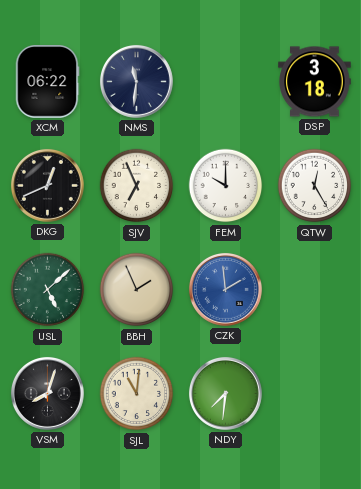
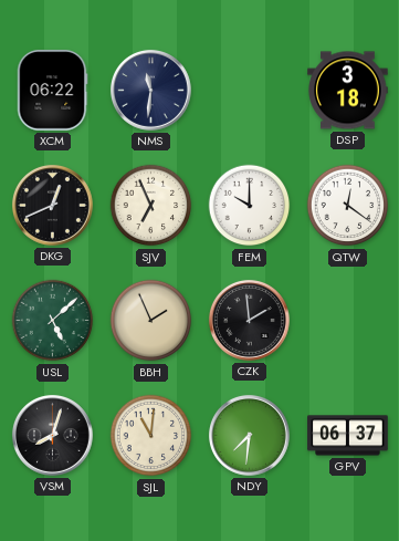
QTW: 12:25 -> 12:21 (348, 206)
CZK dial: blue -> black (249, 320)
GPV: none -> 06:37 (348, 436)
